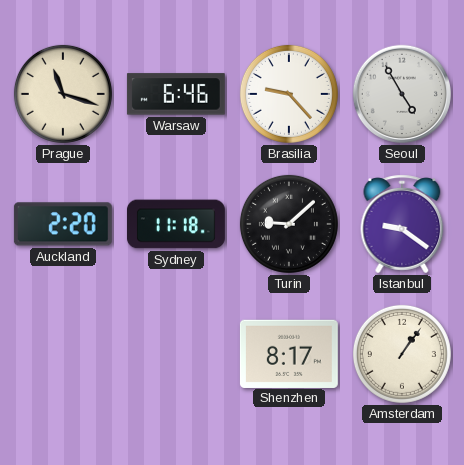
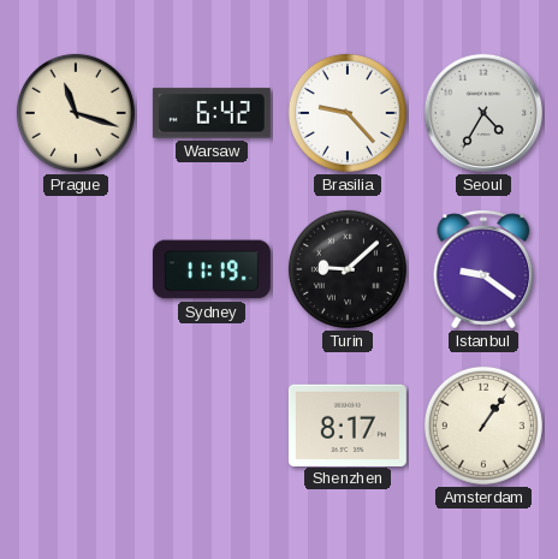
Warsaw: 6:46 -> 6:42 (212, 113)
Seoul: 4:55 -> 4:35 (483, 113)
Auckland: 2:20 -> none (63, 224)
Sydney: 11:18 -> 11:19 (212, 269)
